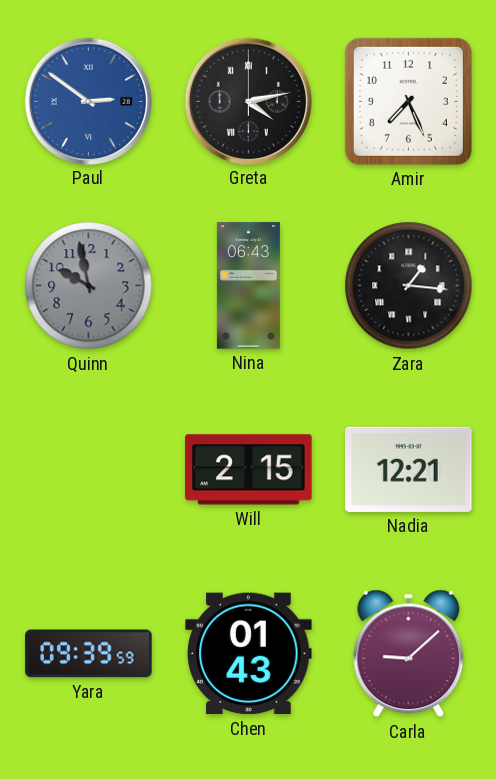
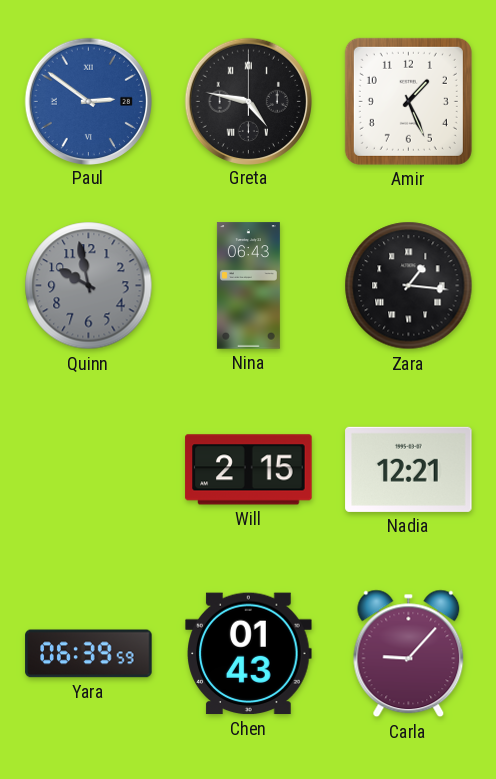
Greta: 4:13 -> 4:47 (248, 101)
Amir: 7:26 -> 1:26 (408, 101)
Yara: 09:39 -> 06:39 (89, 654)
Carla: 9:08 -> 9:07 (409, 654)
